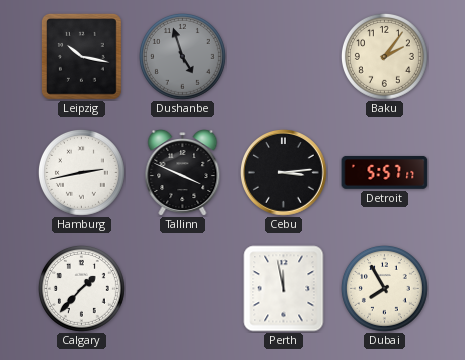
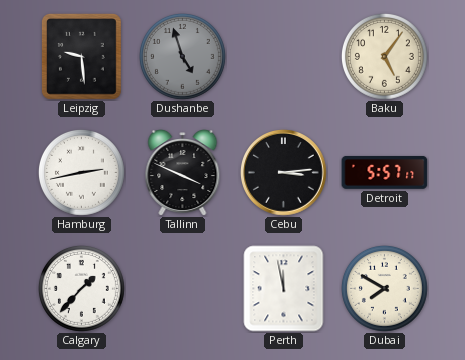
Leipzig: 10:17 -> 9:29 (81, 57)
Baku: 2:06 -> 5:06 (384, 56)
Dubai: 7:55 -> 7:50 (384, 288)
